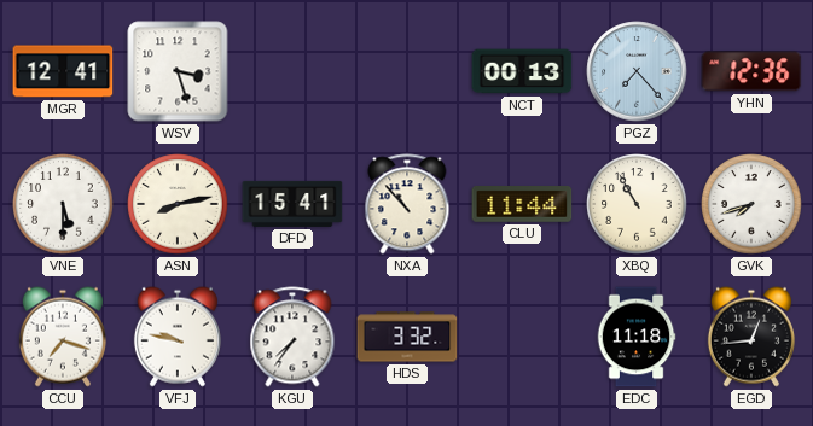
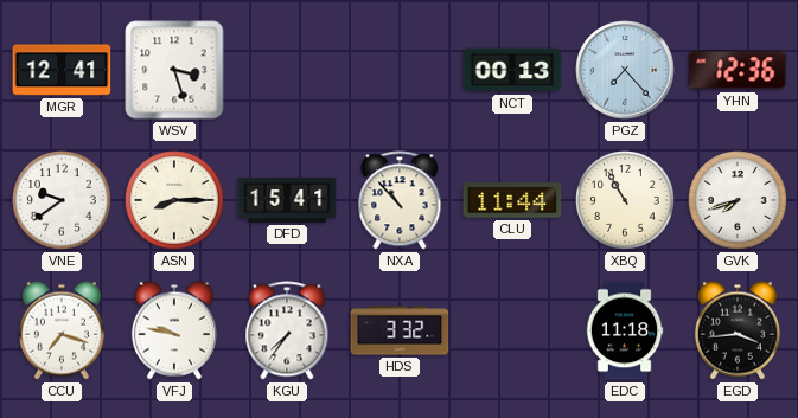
VNE: 5:30 -> 9:39 (62, 200)
ASN: 8:13 -> 8:15 (174, 200)
EGD: 12:44 -> 3:44 (738, 330)
